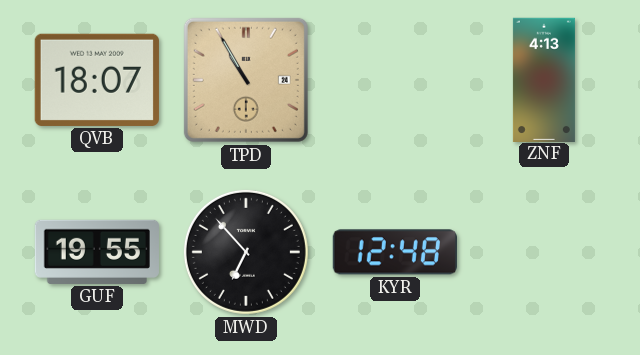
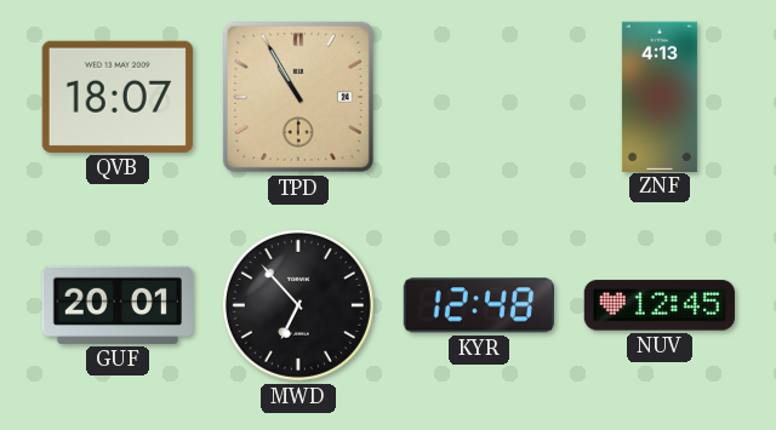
GUF: 19:55 -> 20:01 (118, 305)
NUV: none -> 12:45 (660, 305)
